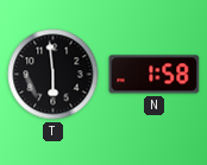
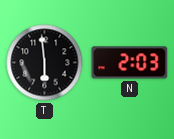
N: 1:58 -> 2:03 (130, 63)
